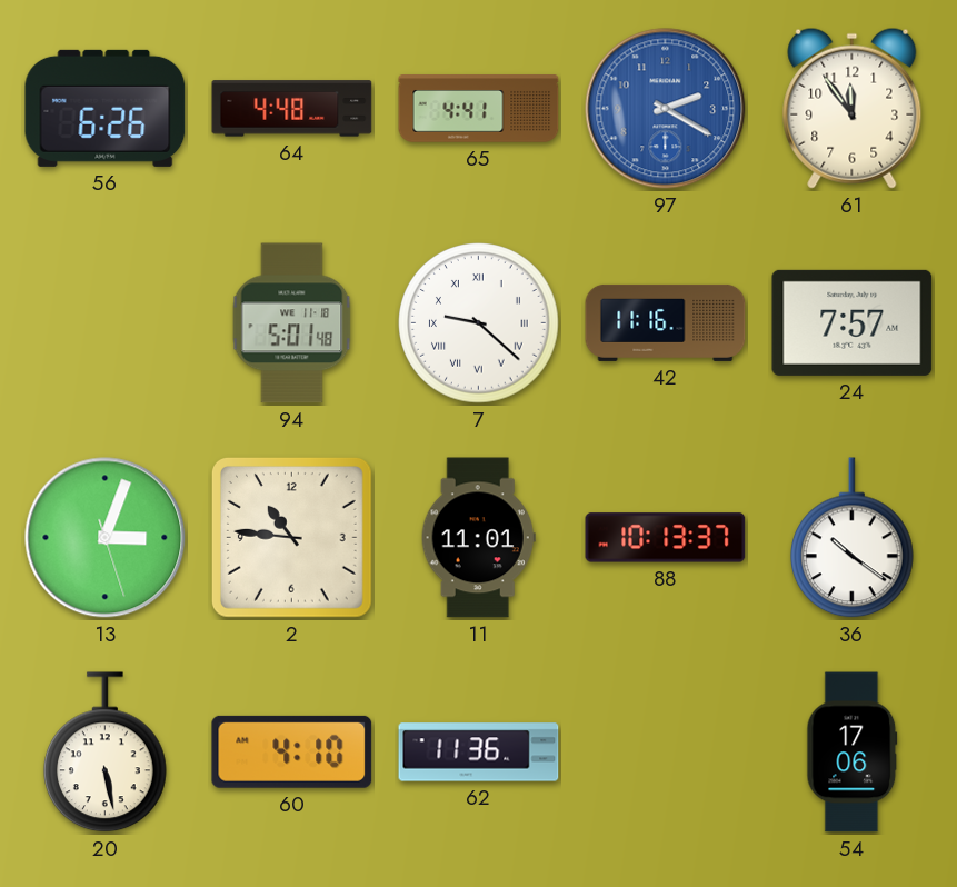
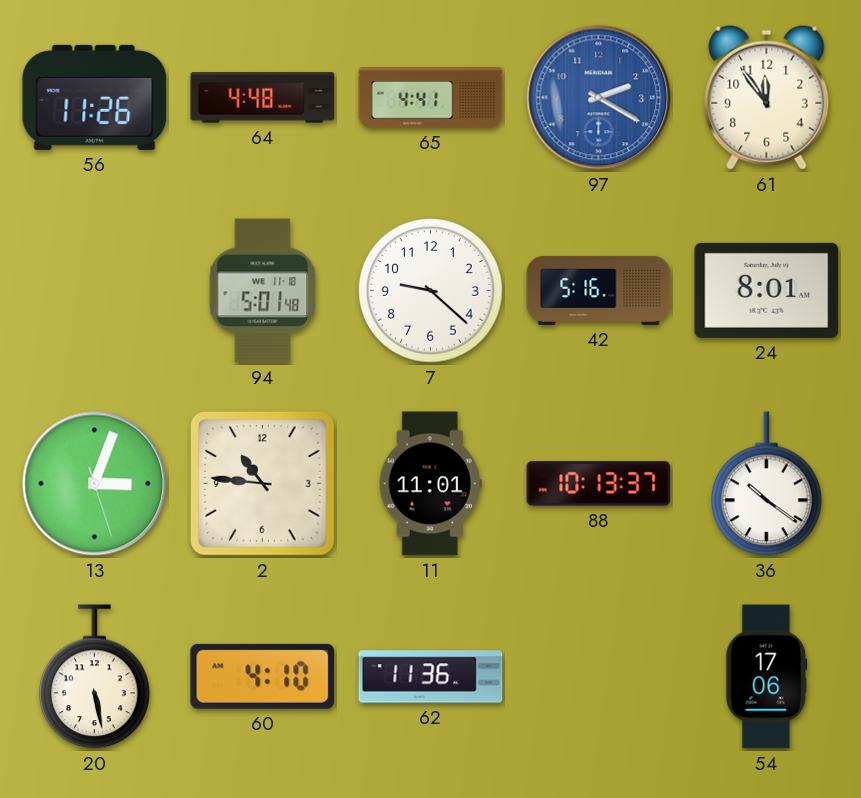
56: 6:26 -> 11:26 (95, 97)
7 numerals: Roman -> Arabic (431, 291)
42: 11:16 -> 5:16 (599, 290)
24: 7:57 -> 8:01 (767, 290)
